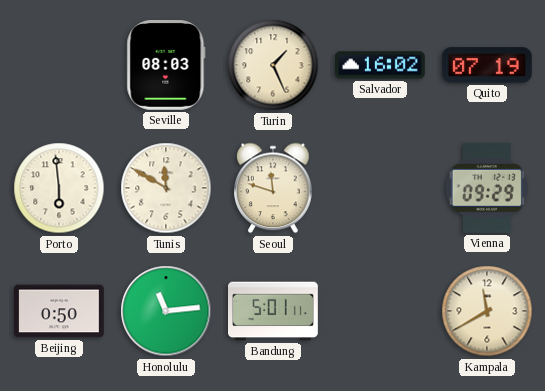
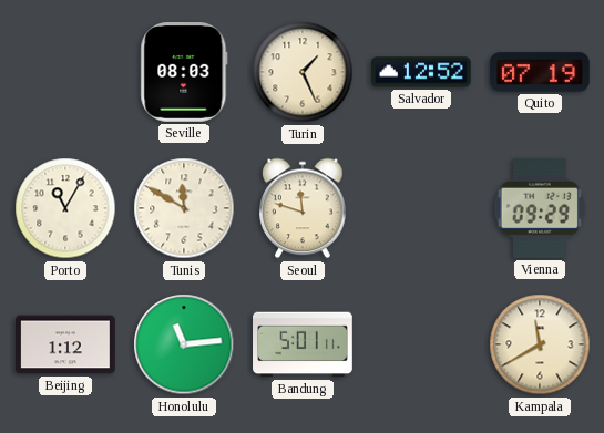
Salvador: 16:02 -> 12:52 (422, 72)
Porto: 5:59 -> 11:05 (65, 208)
Beijing: 0:50 -> 1:12 (66, 344)
